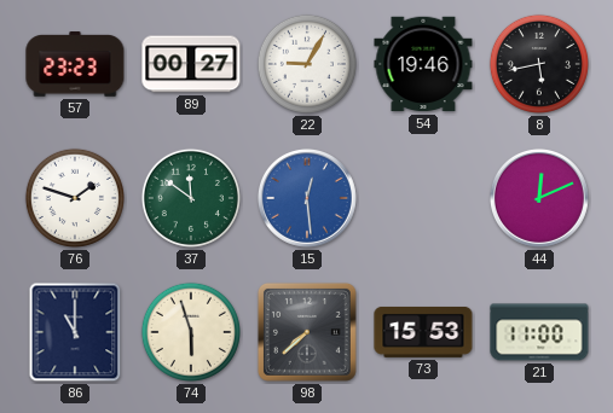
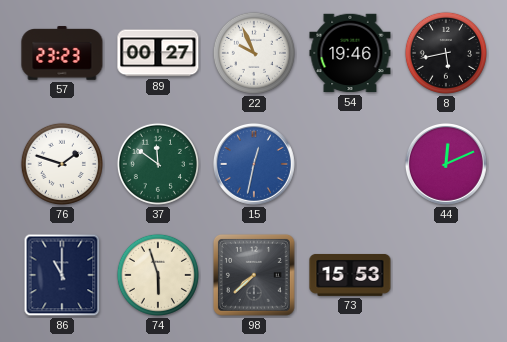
22: 9:05 -> 9:56 (254, 53)
15: 12:29 -> 12:32 (254, 164)
21: 11:00 -> none (539, 332)
